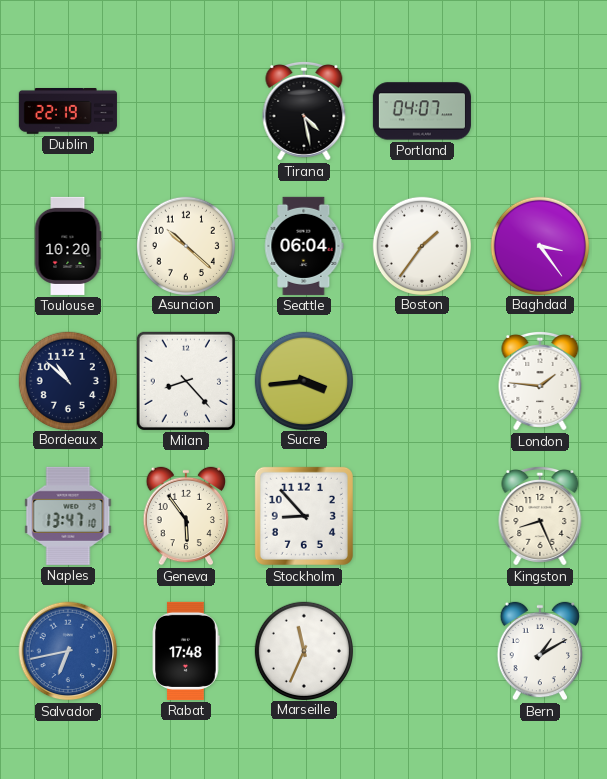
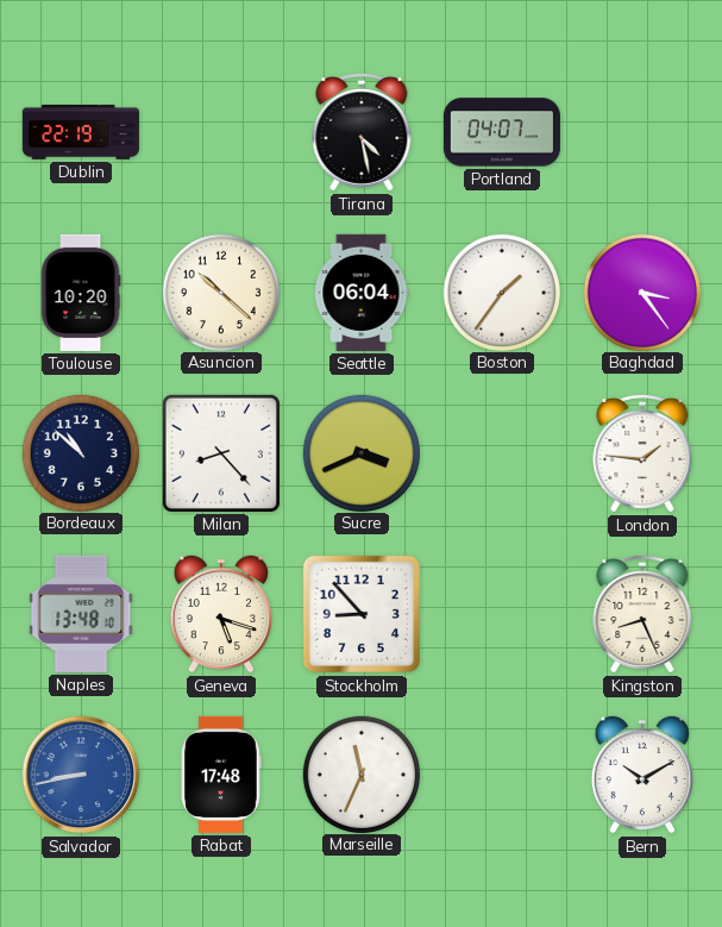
Sucre: 3:44 -> 3:41 (360, 452)
Naples: 13:47 -> 13:48 (81, 614)
Geneva: 5:54 -> 5:18 (221, 614)
Salvador: 6:43 -> 8:43 (81, 775)
Bern: 1:10 -> 10:10 (642, 775)
